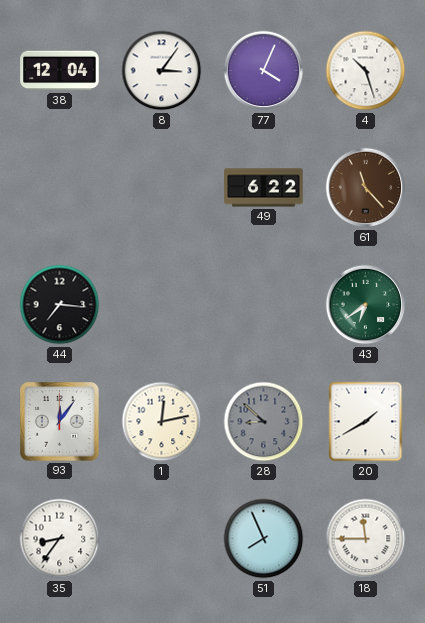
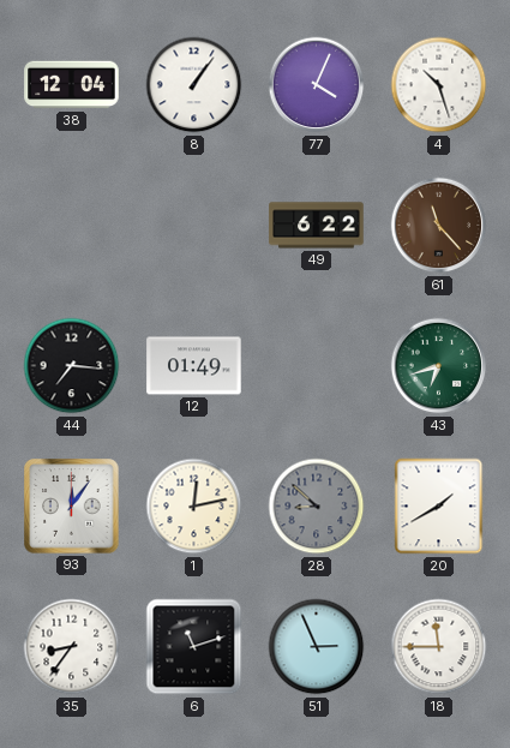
8: 3:06 -> 1:06 (194, 85)
12: none -> 01:49 (194, 366)
43: 6:39 -> 6:42 (439, 366)
6: none -> 11:12 (194, 647)
51: 7:56 -> 2:56 (317, 647)
